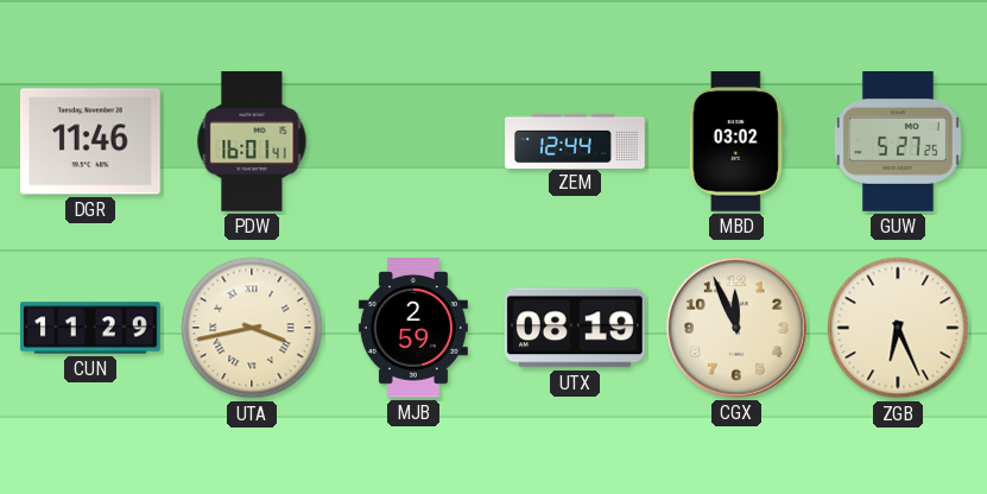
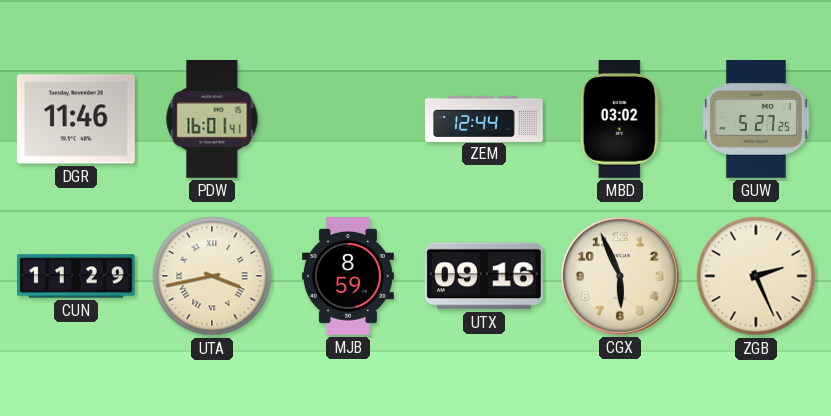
MJB: 2:59 -> 8:59 (348, 277)
UTX: 08:19 -> 09:16 (484, 276)
CGX: 11:56 -> 5:56 (621, 277)
ZGB: 6:26 -> 2:26 (756, 276)
